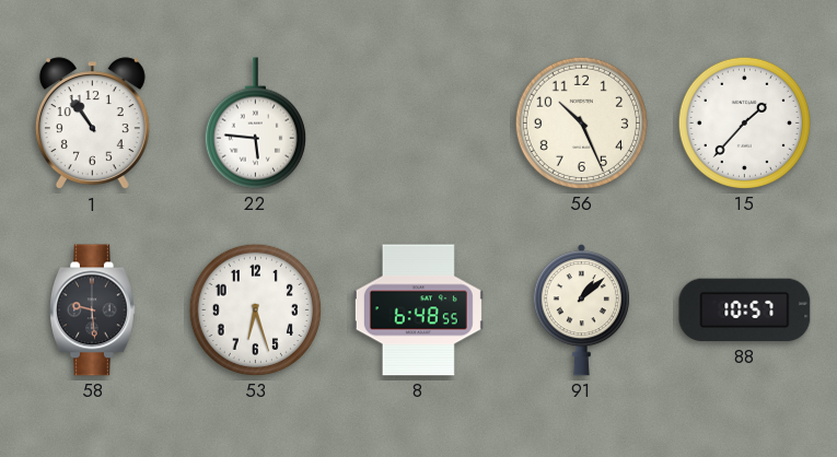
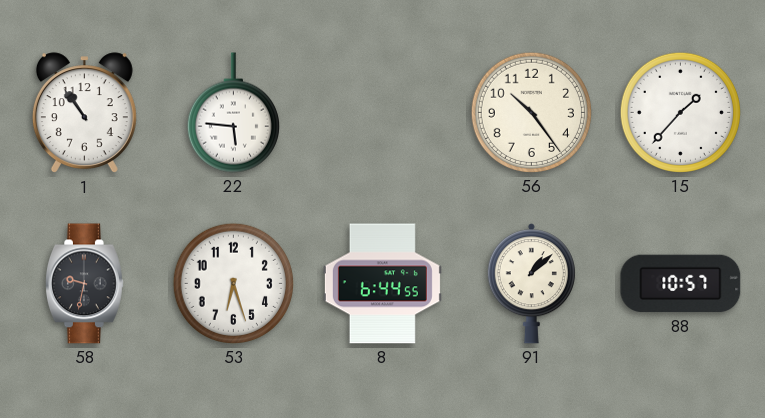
56: 10:26 -> 10:24 (531, 112)
58: 9:29 -> 9:32 (85, 284)
8: 6:48 -> 6:44 (382, 284)
